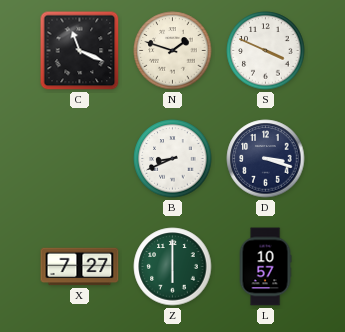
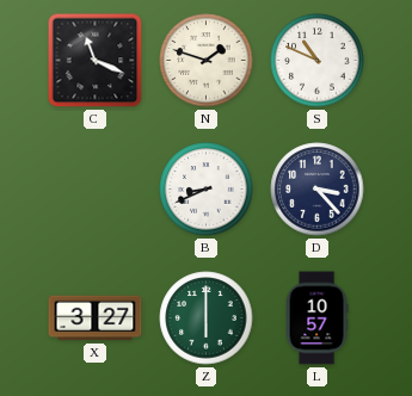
S: 3:49 -> 10:49 (318, 61)
D: 3:18 -> 3:23 (318, 190)
X: 7:27 -> 3:27 (96, 318)
